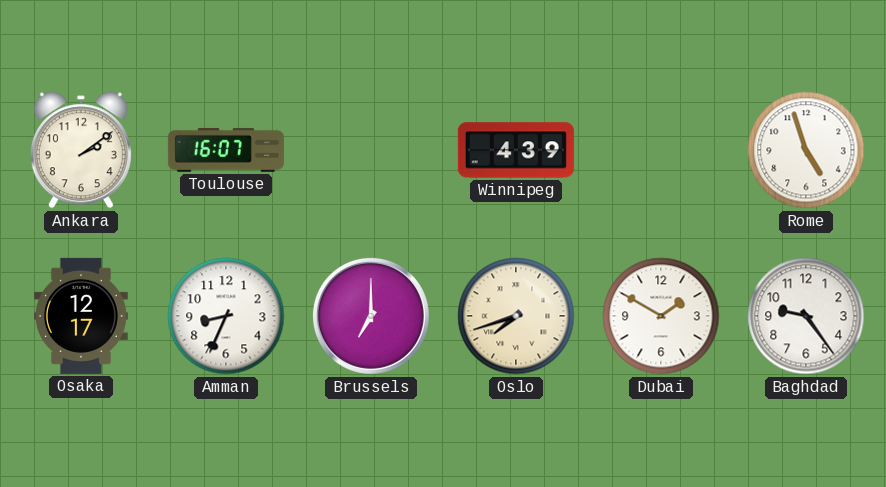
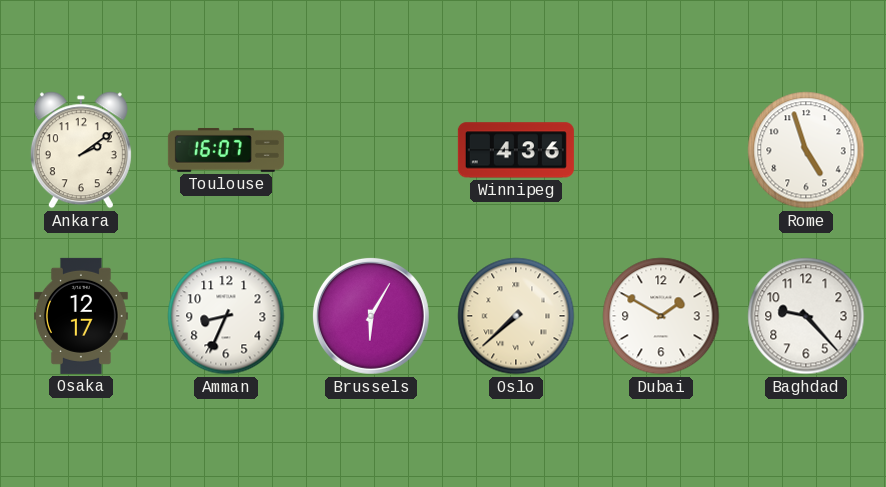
Winnipeg: 4:39 -> 4:36 (516, 150)
Brussels: 7:00 -> 6:05 (371, 316)
Oslo: 7:42 -> 7:38 (516, 316)
Baghdad: 9:24 -> 9:23 (806, 316)
